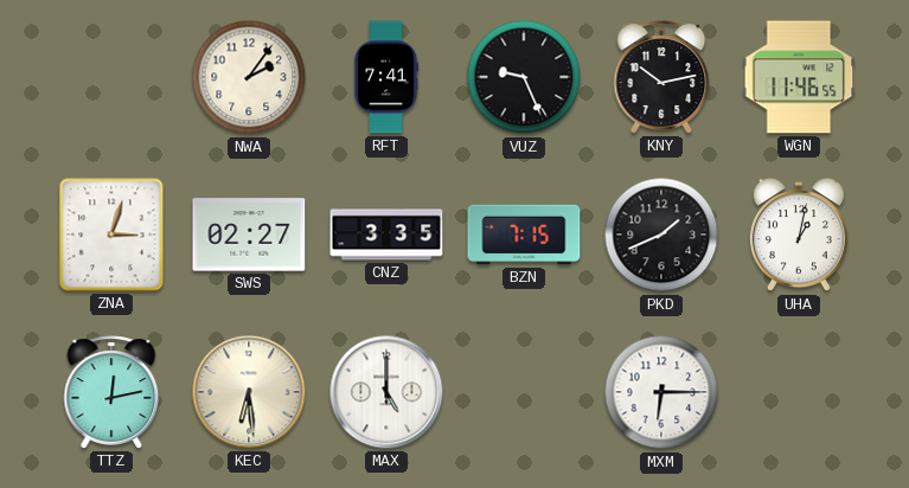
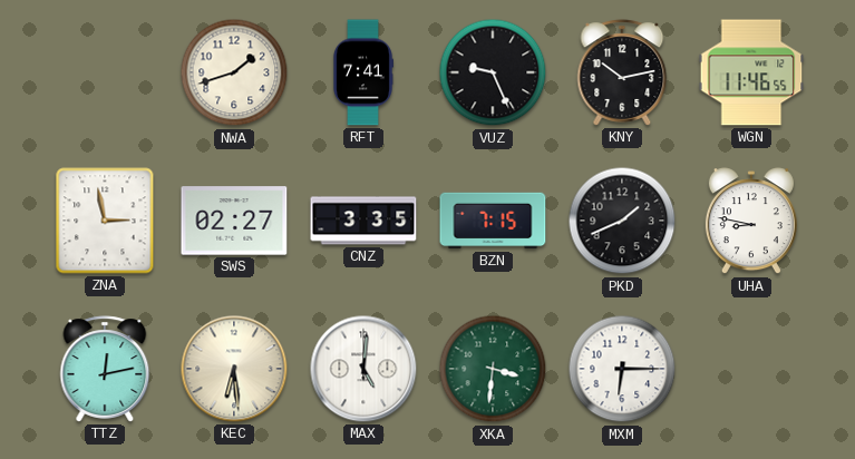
NWA: 2:06 -> 1:42 (234, 72)
ZNA: 3:03 -> 2:58 (105, 221)
UHA: 1:02 -> 8:47 (751, 222)
MAX: 5:00 -> 5:01 (363, 369)
XKA: none -> 3:31 (493, 369)
